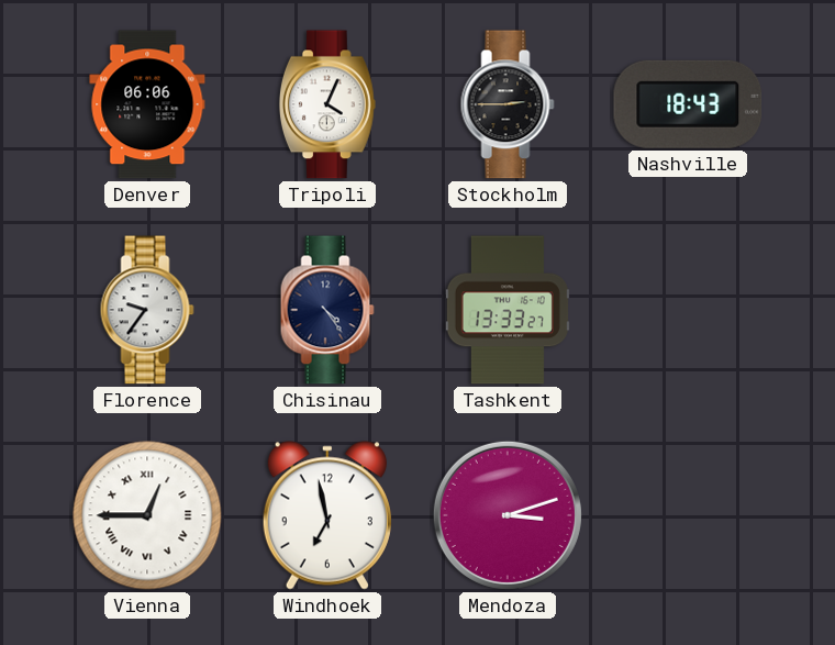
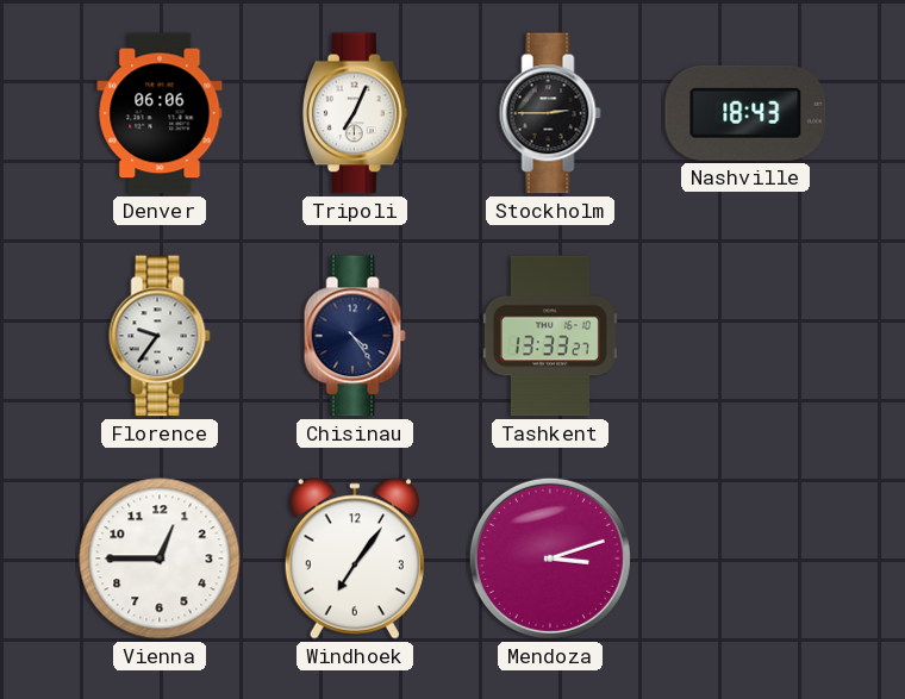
Tripoli: 4:04 -> 7:04 (355, 113)
Vienna numerals: Roman -> Arabic (160, 558)
Windhoek: 6:58 -> 7:06 (355, 558)
